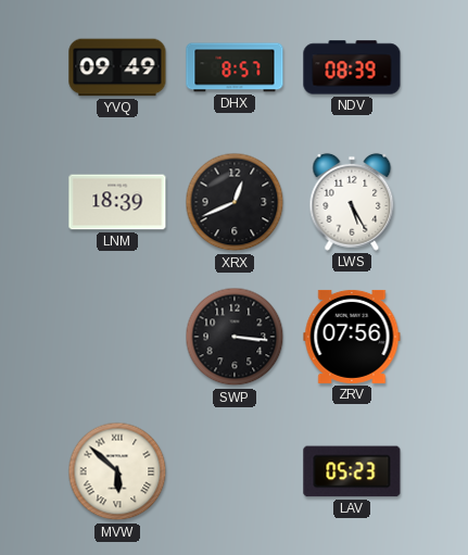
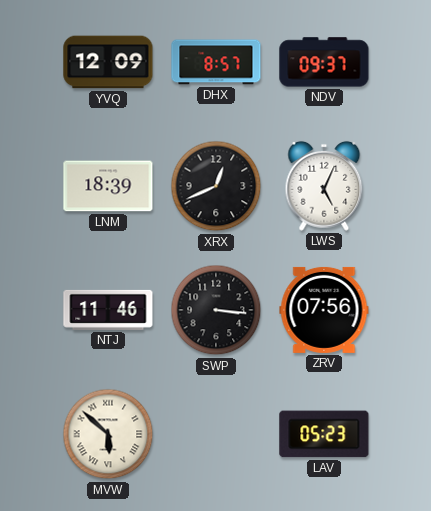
YVQ: 09:49 -> 12:09 (108, 62)
NDV: 08:39 -> 09:37 (324, 62)
LWS: 5:25 -> 5:04 (324, 186)
NTJ: none -> 11:46 (108, 310)
